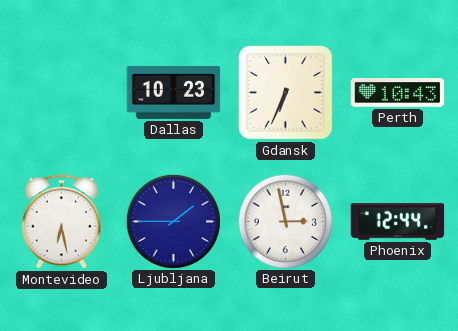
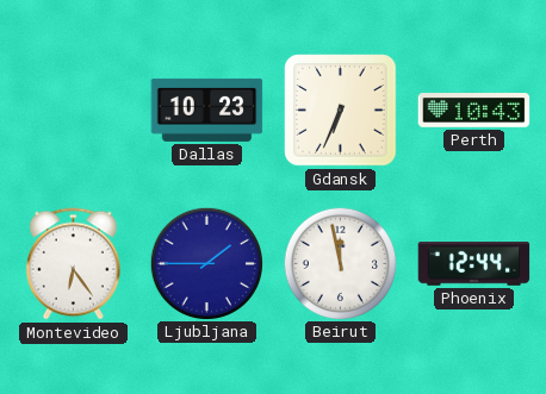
Montevideo: 6:28 -> 6:24 (73, 264)
Beirut: 2:58 -> 11:58 (340, 263)
